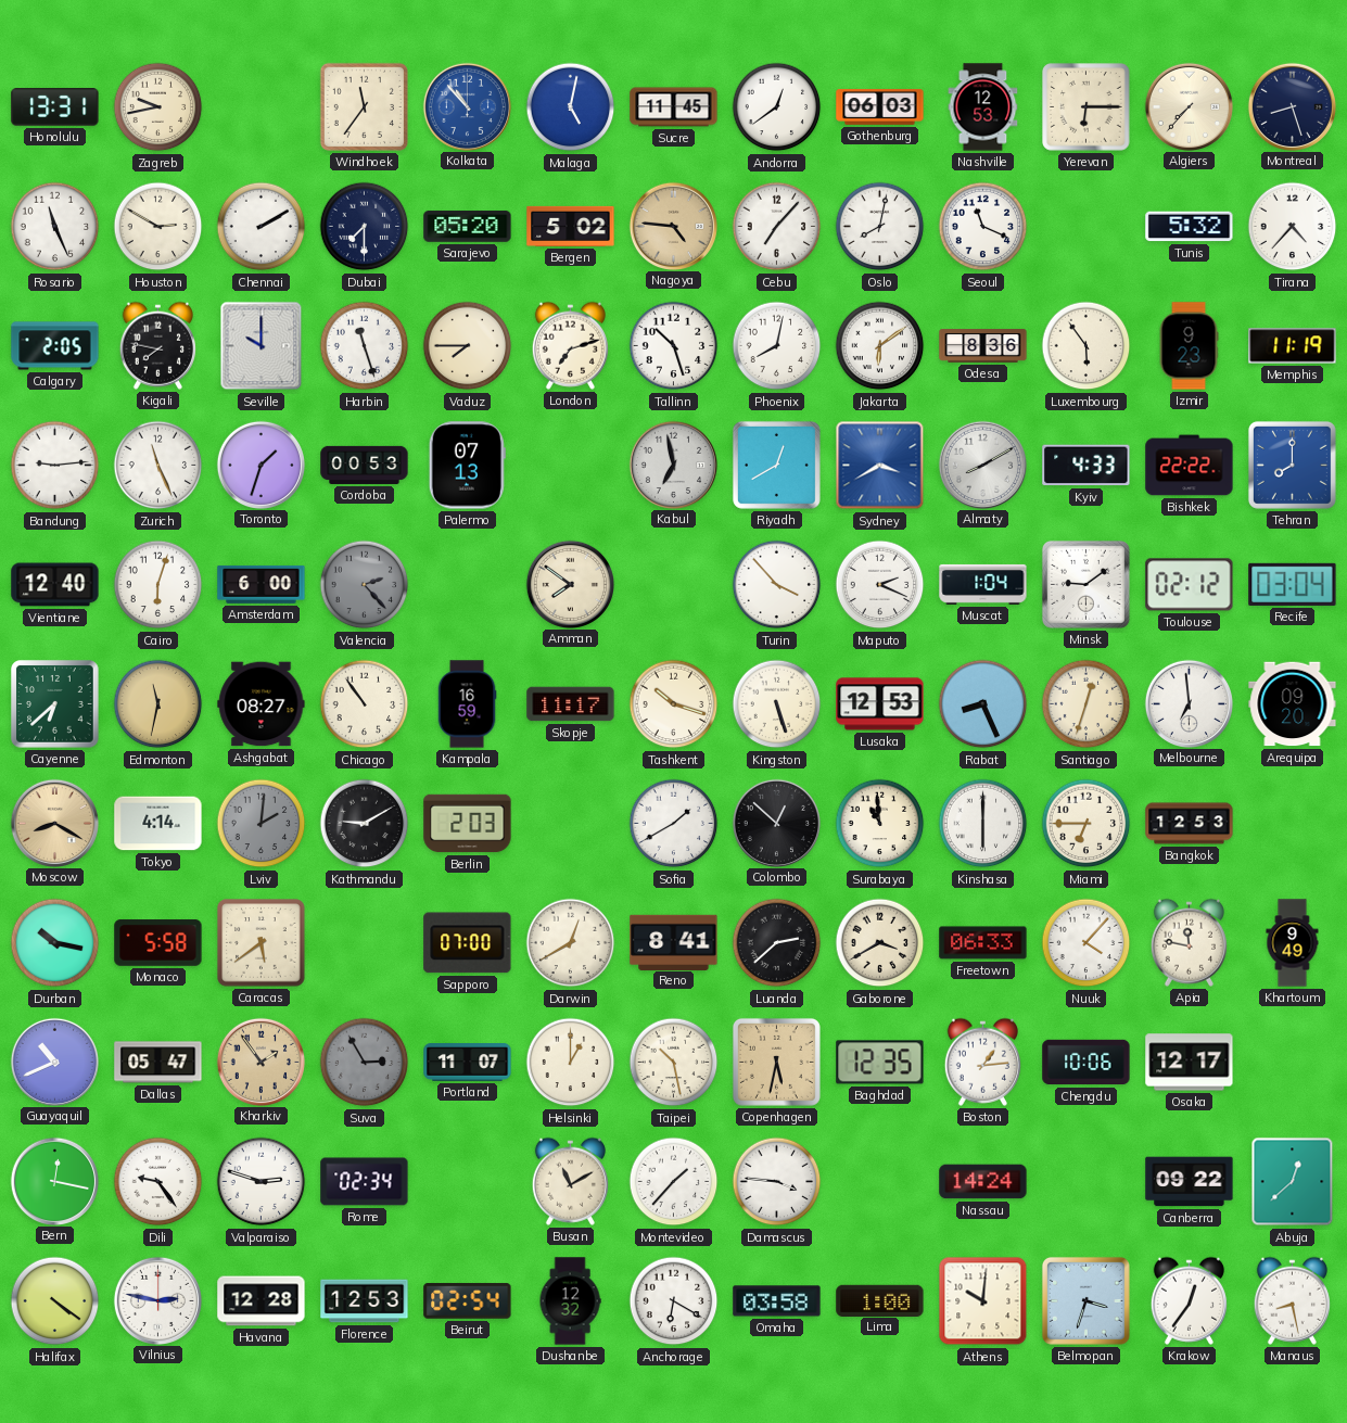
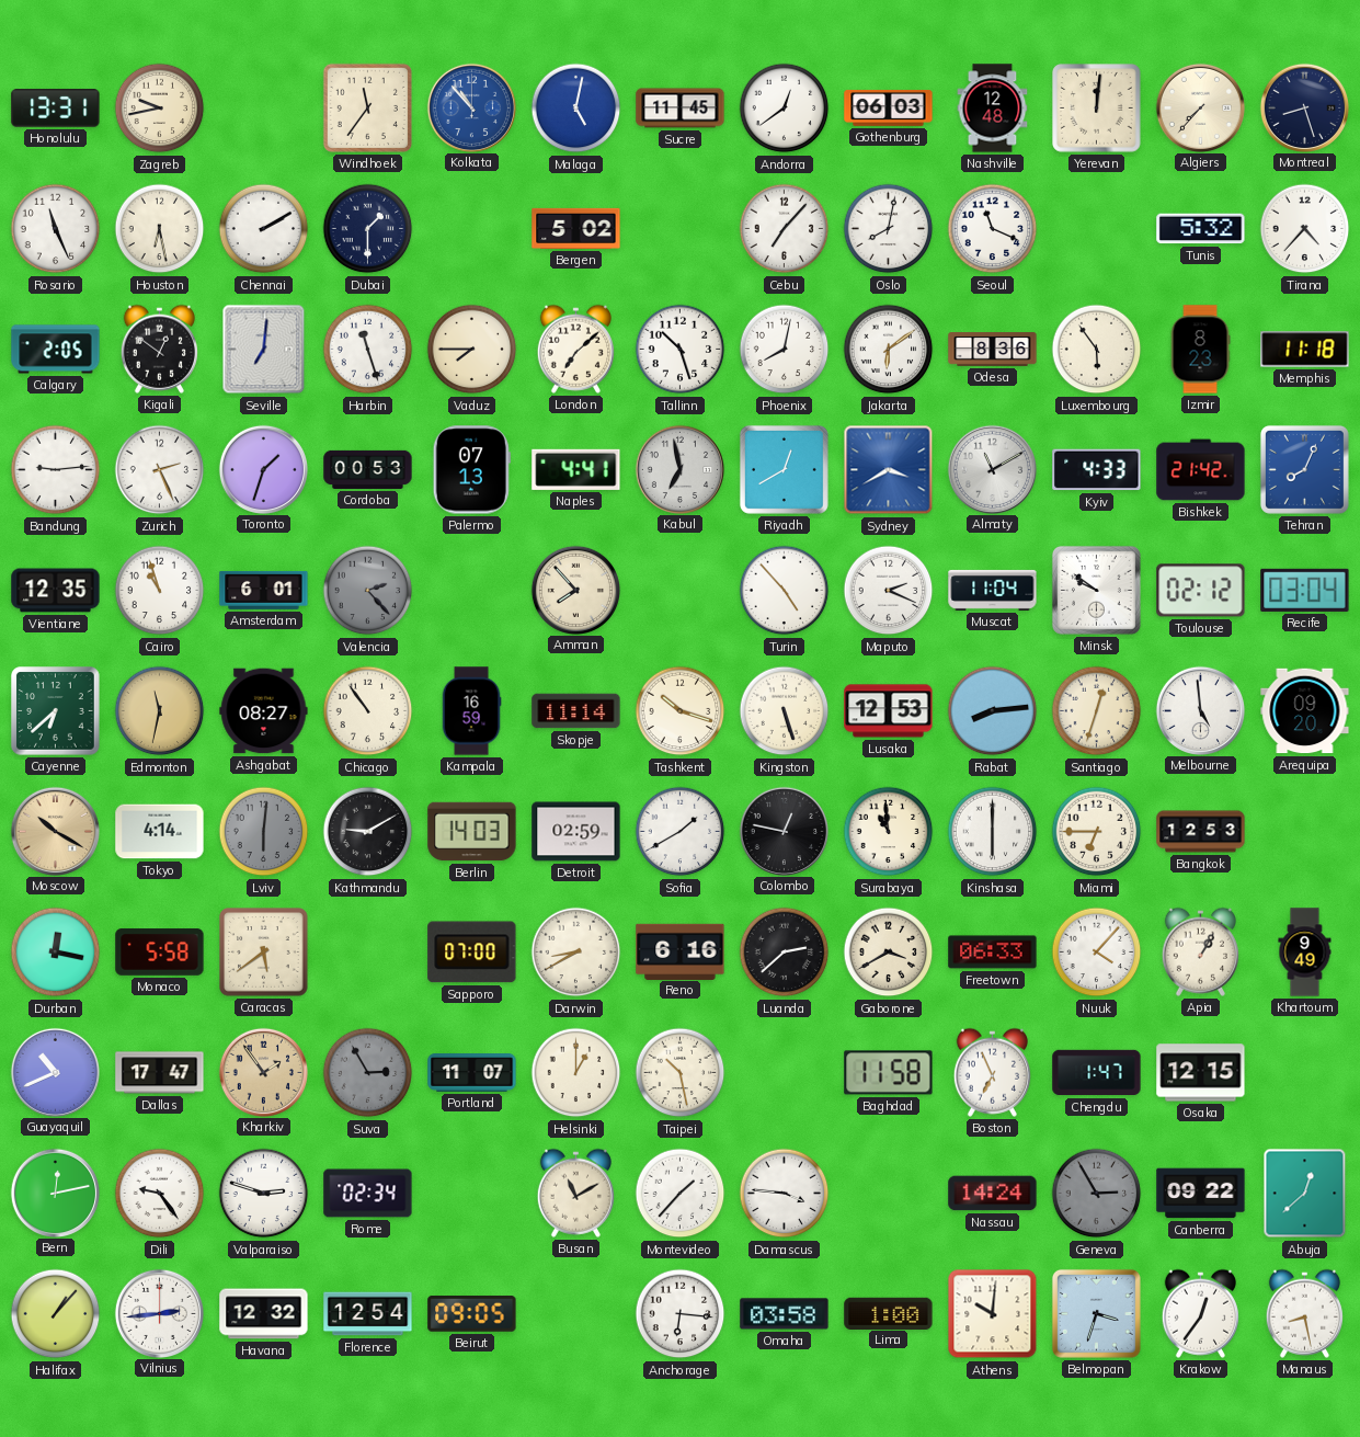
Nashville: 12:53 -> 12:48 (993, 109)
Yerevan: 6:15 -> 12:01 (1097, 109)
Houston: 2:50 -> 6:28 (160, 229)
Dubai: 7:30 -> 1:30 (368, 229)
Sarajevo: 05:20 -> none (468, 227)
Nagoya: 4:46 -> none (673, 226)
Kigali: 7:47 -> 12:51 (159, 349)
Seville: 10:00 -> 7:01 (264, 350)
London: 7:12 -> 7:08 (575, 349)
Izmir: 9:23 -> 8:23 (1200, 350)
Memphis: 11:19 -> 11:18 (1305, 350)
Zurich: 11:26 -> 2:26 (160, 470)
Naples: none -> 4:41 (576, 469)
Almaty: 8:10 -> 11:10 (992, 469)
Bishkek: 22:22 -> 21:42 (1201, 470)
Tehran: 8:00 -> 8:04 (1304, 469)
Vientiane: 12:40 -> 12:35 (56, 591)
Cairo: 6:03 -> 10:57 (160, 591)
Amsterdam: 6:00 -> 6:01 (264, 590)
Amman: 7:51 -> 7:53 (575, 590)
Turin: 3:53 -> 4:53 (785, 591)
Muscat: 1:04 -> 11:04 (993, 590)
Minsk: 9:09 -> 9:51 (1096, 590)
Skopje: 11:17 -> 11:14 (576, 711)
Rabat: 8:26 -> 8:14 (993, 711)
Melbourne: 6:59 -> 4:59 (1200, 710)
Moscow: 8:20 -> 10:20 (55, 831)
Lviv: 2:01 -> 6:01 (264, 832)
Berlin: 2:03 -> 14:03 (472, 832)
Detroit: none -> 02:59 (576, 832)
Colombo: 12:52 -> 12:47 (784, 831)
Durban: 10:17 -> 12:17 (56, 953)
Darwin: 12:40 -> 8:40 (576, 953)
Reno: 8:41 -> 6:16 (681, 951)
Apia: 11:47 -> 1:05 (1200, 951)
Dallas: 05:47 -> 17:47 (160, 1073)
Copenhagen: 5:32 -> none (776, 1062)
Baghdad: 12:35 -> 11:58 (889, 1073)
Boston: 1:14 -> 6:56 (992, 1072)
Chengdu: 10:06 -> 1:47 (1097, 1073)
Osaka: 12:17 -> 12:15 (1201, 1073)
Bern: 12:17 -> 12:13 (55, 1193)
Geneva: none -> 2:55 (1097, 1194)
Halifax: 4:21 -> 1:07 (56, 1314)
Vilnius: 2:47 -> 2:44 (159, 1313)
Havana: 12:28 -> 12:32 (264, 1314)
Florence: 12:53 -> 12:54 (368, 1314)
Beirut: 02:54 -> 09:05 (472, 1314)
Dushanbe: 12:32 -> none (570, 1301)
Anchorage: 6:20 -> 6:16 (681, 1314)
